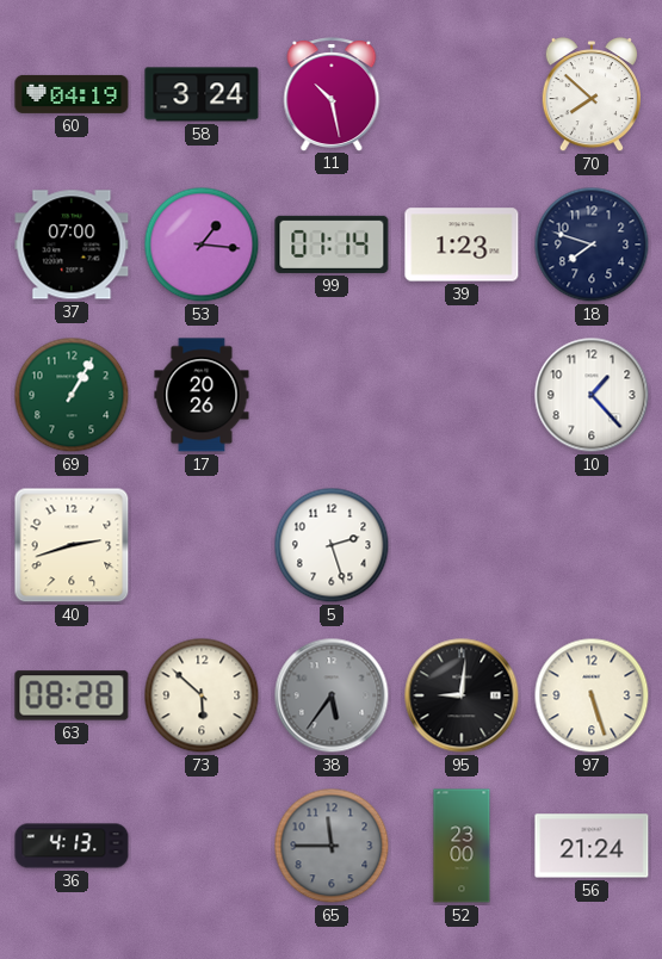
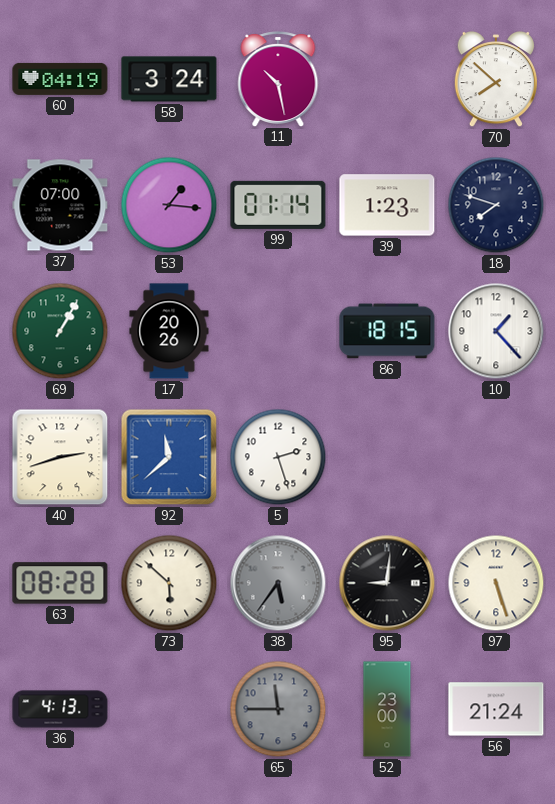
86: none -> 18:15 (387, 331)
92: none -> 11:38 (169, 457)
